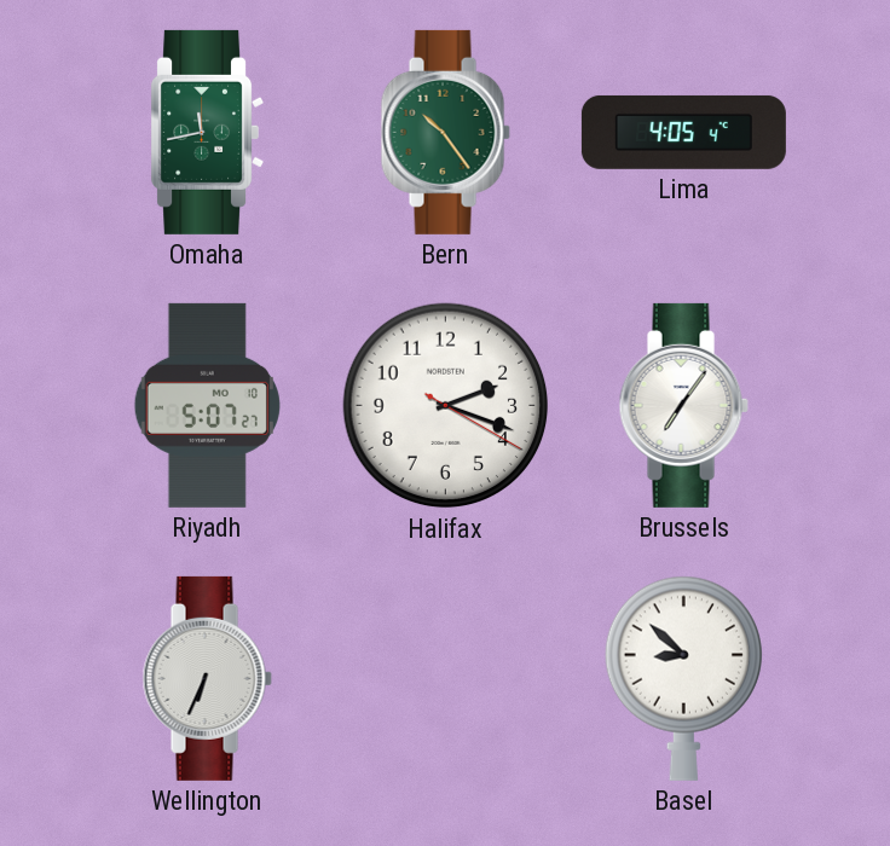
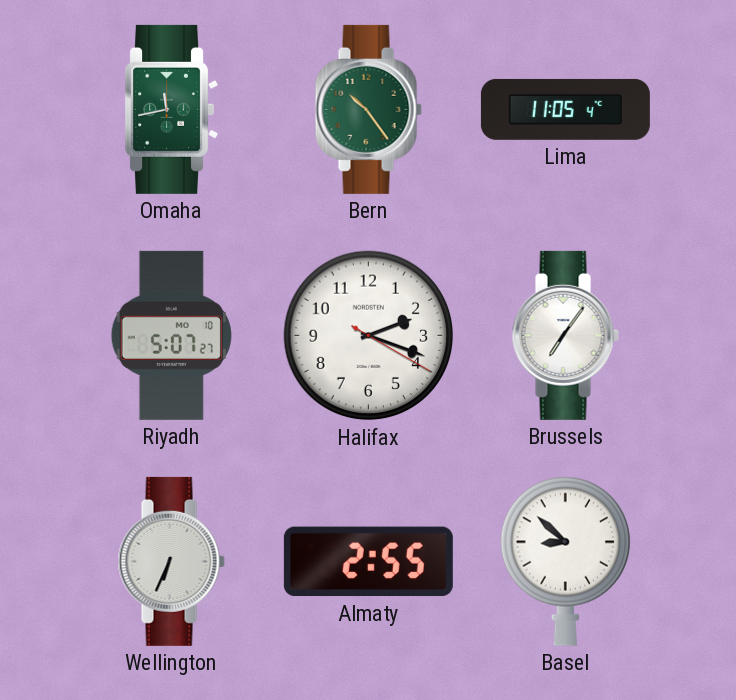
Lima: 4:05 -> 11:05 (565, 109)
Almaty: none -> 2:55 (368, 562)
